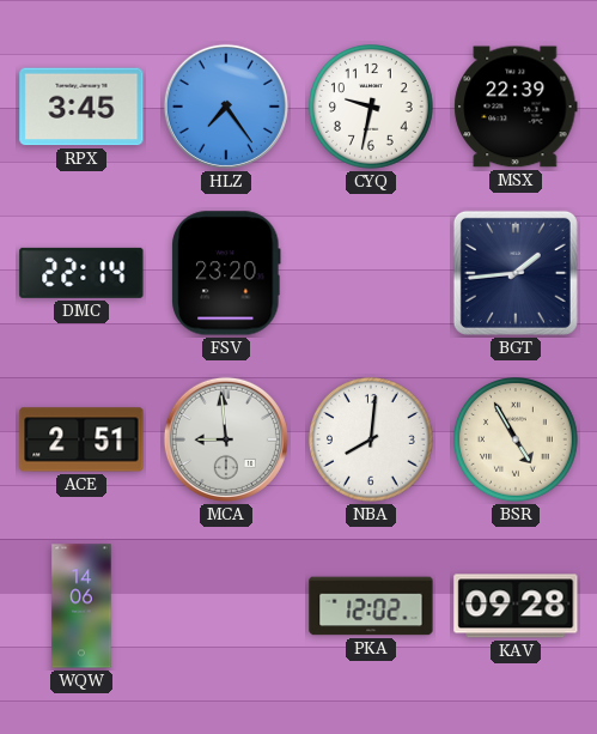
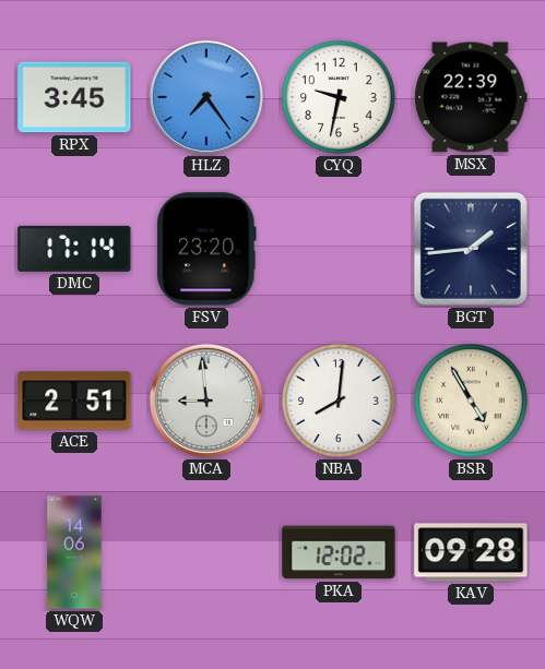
DMC: 22:14 -> 17:14 (74, 249)
